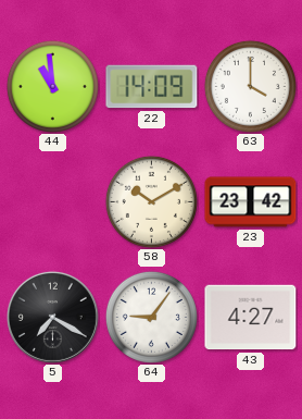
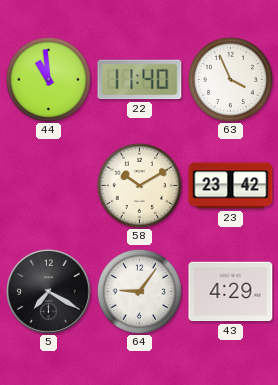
22: 14:09 -> 11:40 (140, 80)
63: 4:00 -> 3:56 (230, 79)
43: 4:27 -> 4:29 (231, 292)
